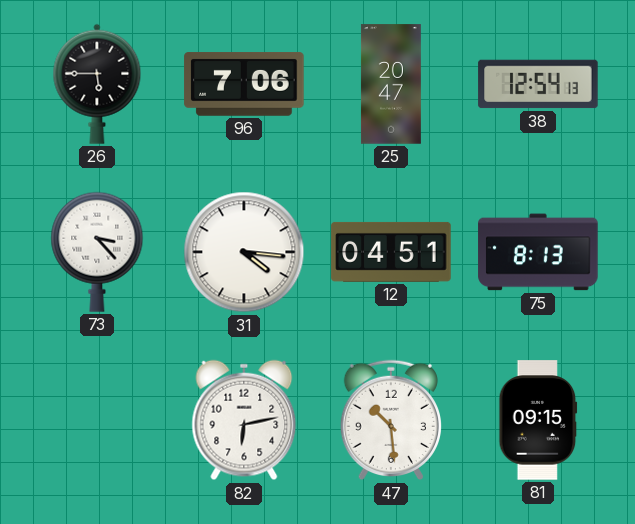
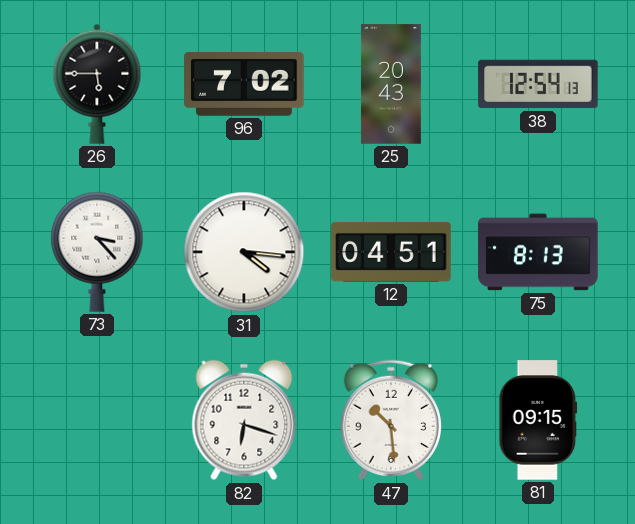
96: 7:06 -> 7:02 (244, 85)
25: 20:47 -> 20:43 (391, 84)
82: 6:13 -> 6:18 (244, 420)
